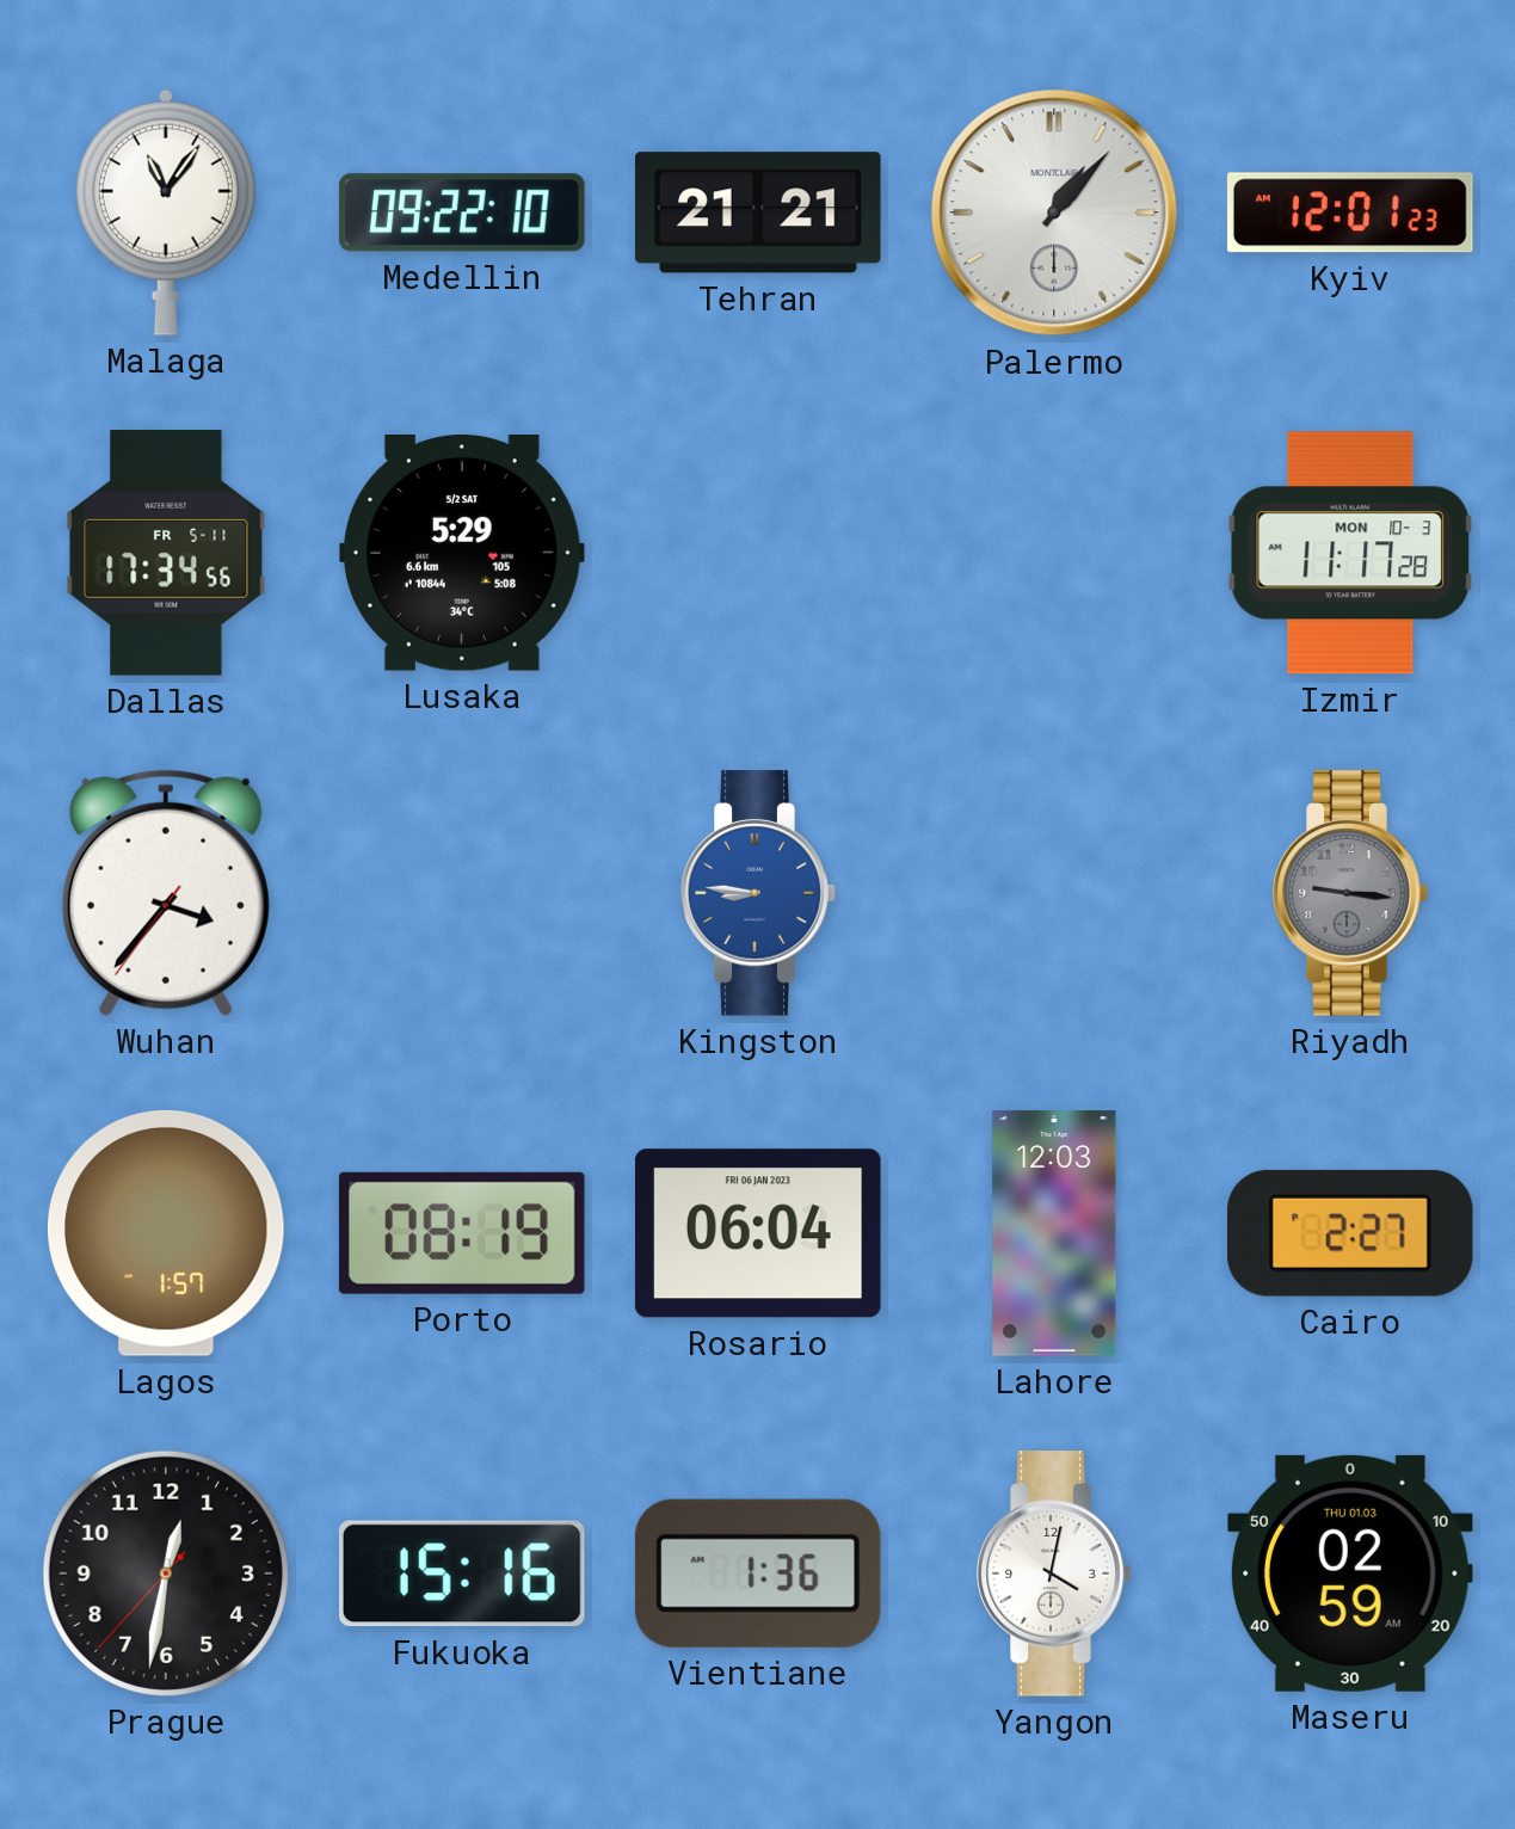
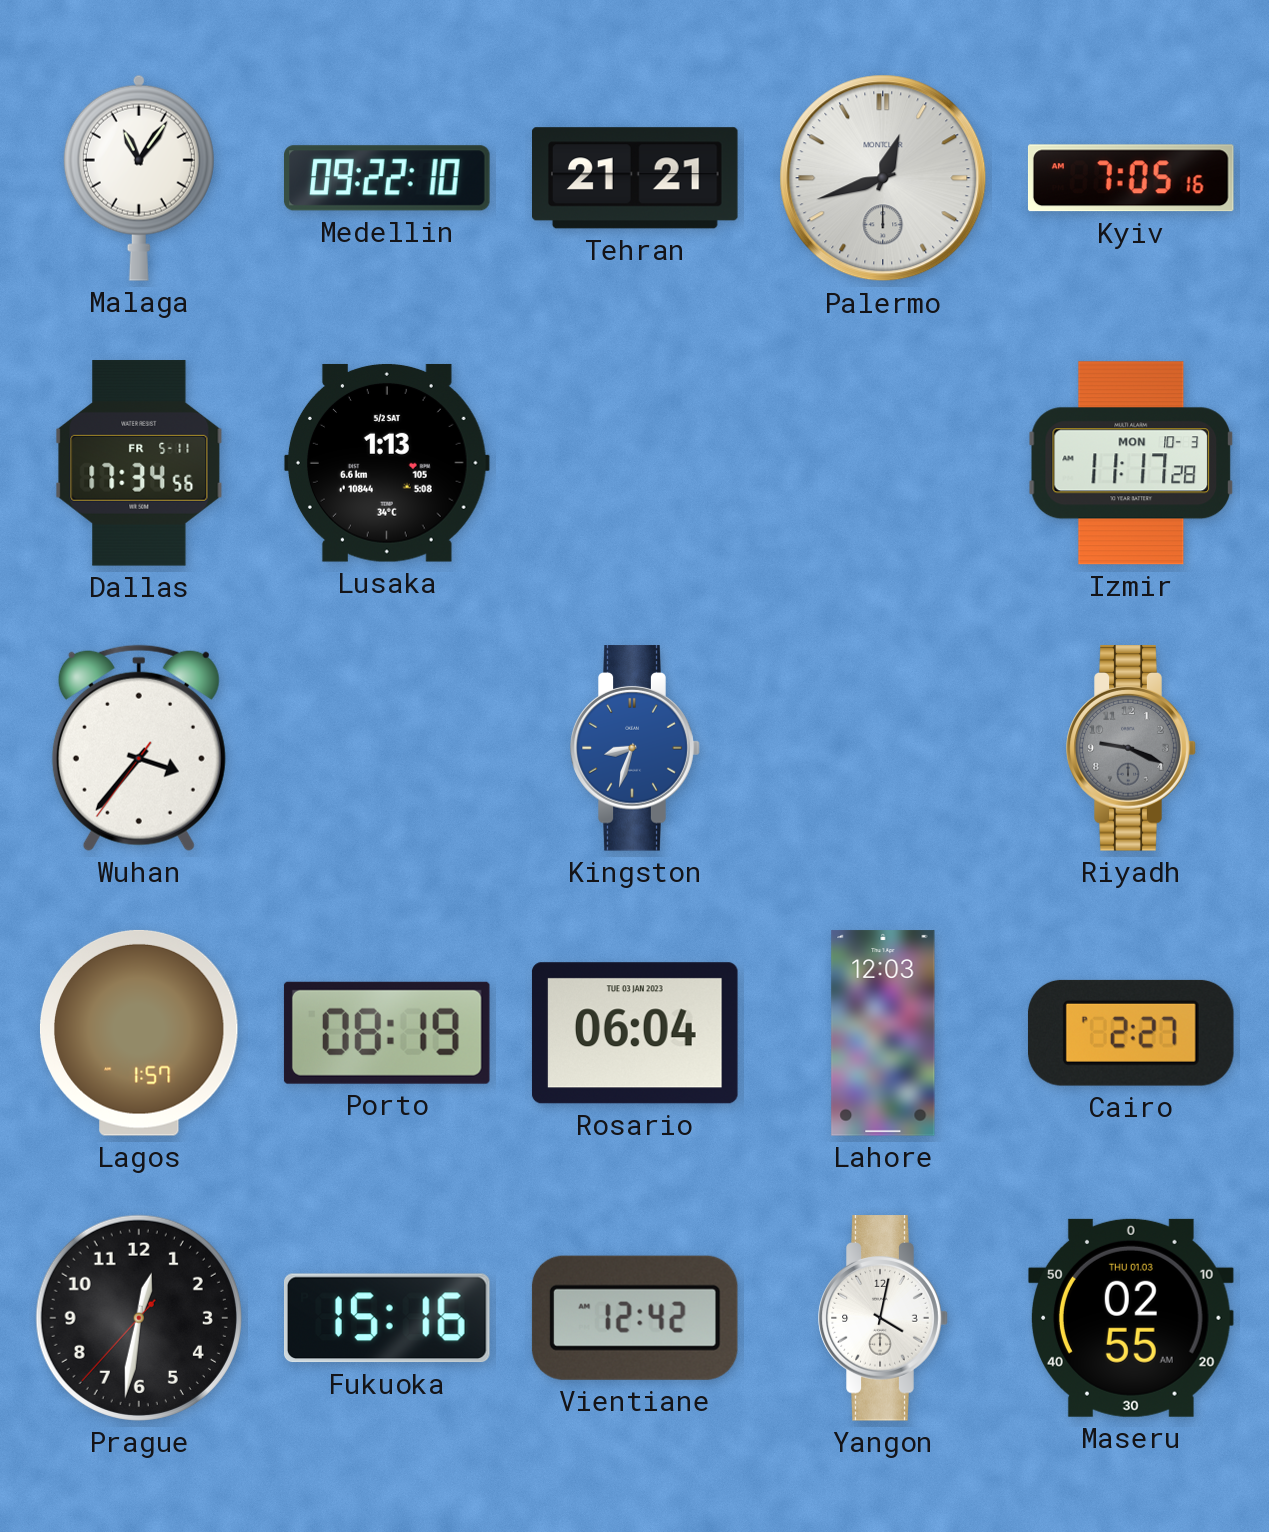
Palermo: 1:07 -> 12:42 (883, 178)
Kyiv: 12:01 -> 7:05 (1131, 178)
Lusaka: 5:29 -> 1:13 (387, 463)
Kingston: 8:46 -> 8:33 (635, 748)
Riyadh: 9:16 -> 9:19 (1131, 748)
Rosario date: FRI 06 JAN 2023 -> TUE 03 JAN 2023 (635, 1033)
Vientiane: 1:36 -> 12:42 (635, 1318)
Maseru: 02:59 -> 02:55 (1132, 1318)
